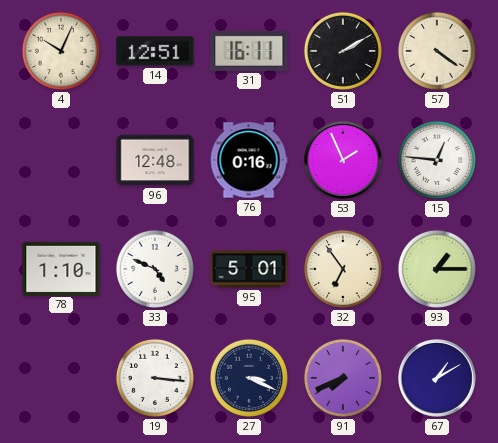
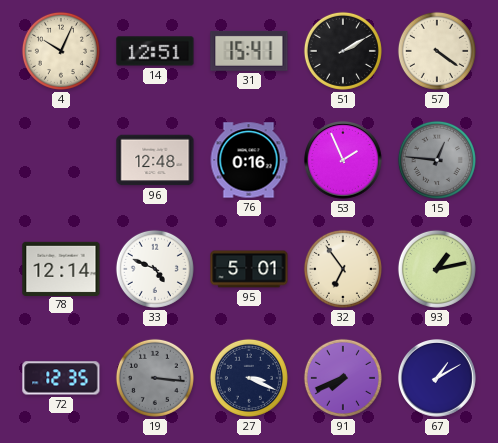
31: 16:11 -> 15:41 (249, 51)
15 dial: white -> grey (437, 160)
78: 1:10 -> 12:14 (61, 268)
93: 1:15 -> 1:13 (437, 269)
72: none -> 12:35 (61, 378)
19 dial: white -> grey (155, 378)
